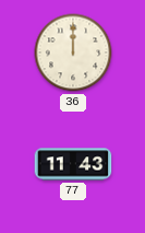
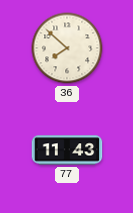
36: 12:00 -> 7:52 (67, 48)
